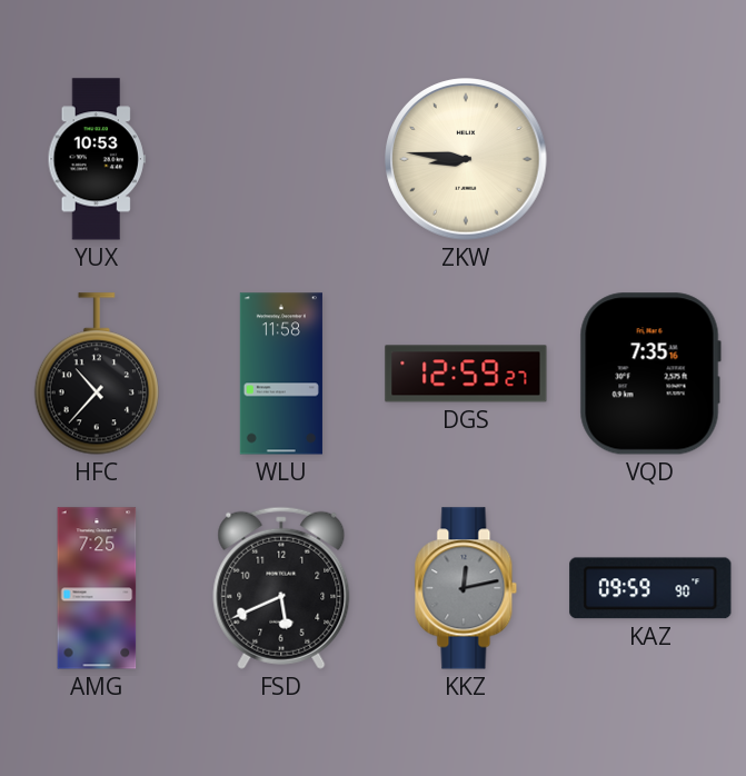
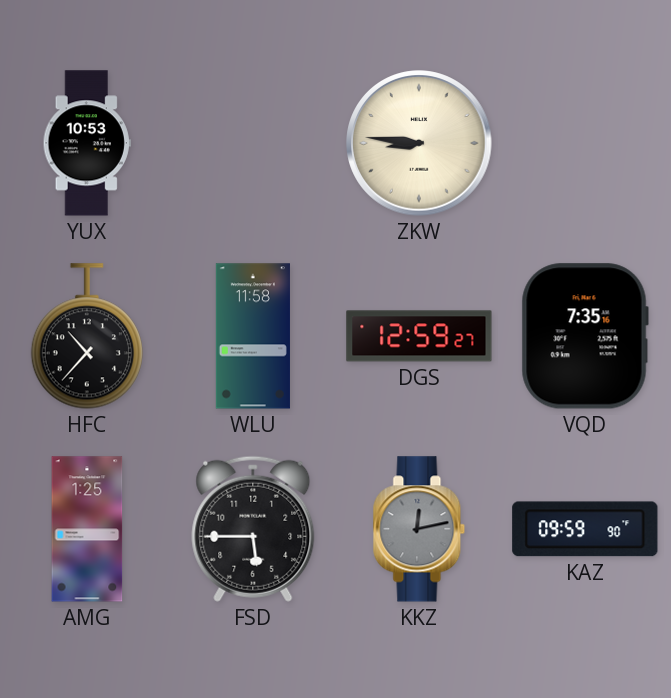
AMG: 7:25 -> 1:25 (87, 529)
FSD: 5:41 -> 5:45 (253, 529)
